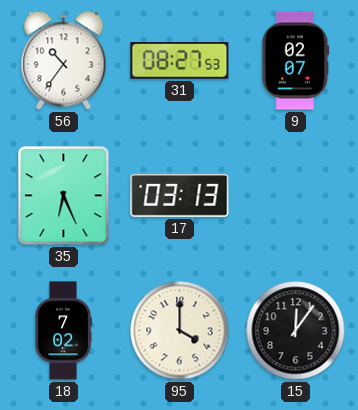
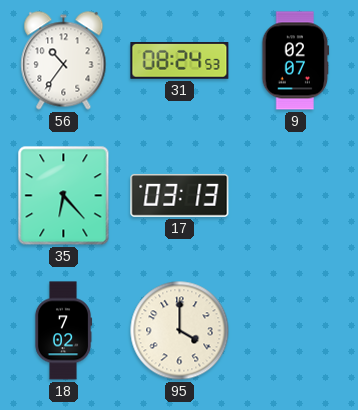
31: 08:27 -> 08:24 (180, 61)
35: 6:26 -> 6:23 (64, 196)
15: 12:06 -> none (296, 331)
